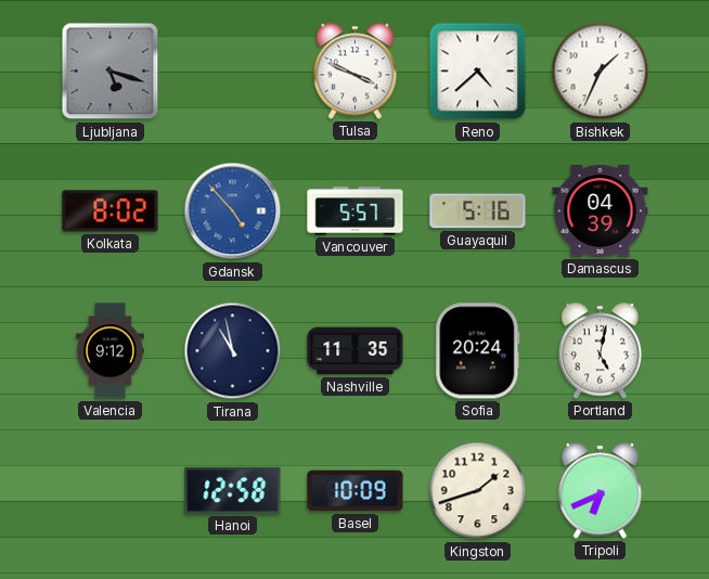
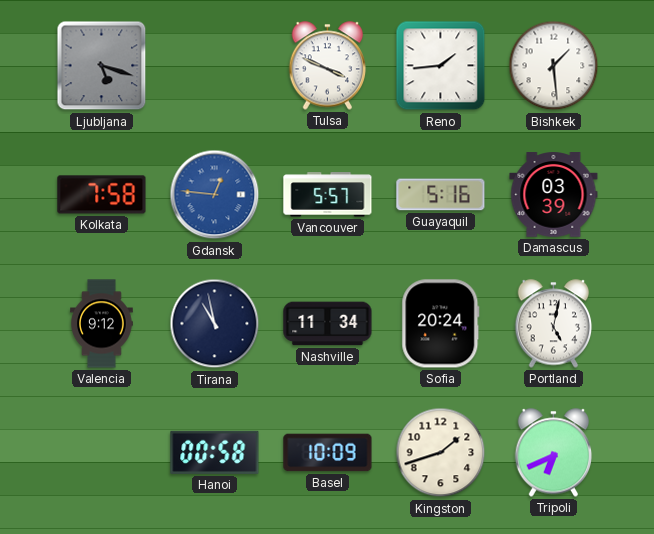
Reno: 4:38 -> 1:44 (441, 66)
Bishkek: 1:34 -> 1:29 (554, 66)
Kolkata: 8:02 -> 7:58 (102, 195)
Gdansk: 4:53 -> 12:46 (215, 195)
Damascus: 04:39 -> 03:39 (554, 195)
Nashville: 11:35 -> 11:34 (328, 324)
Hanoi: 12:58 -> 00:58 (215, 452)
